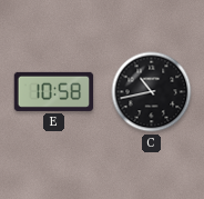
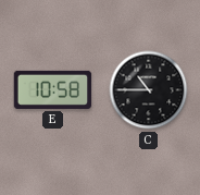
C: 10:43 -> 10:45 (149, 90)
